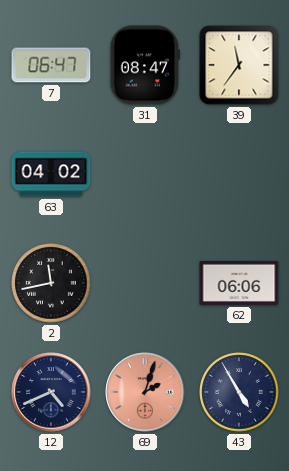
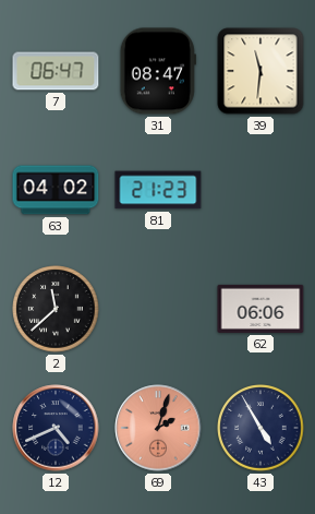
39: 11:36 -> 11:31 (261, 71)
81: none -> 21:23 (158, 190)
2: 11:43 -> 11:38 (56, 309)
